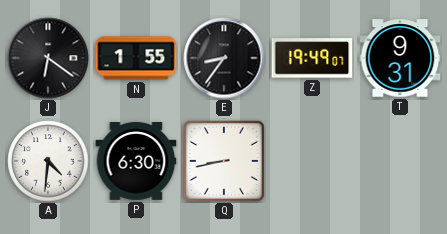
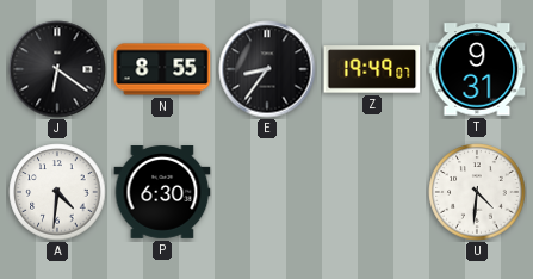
N: 1:55 -> 8:55 (162, 69)
Q: 8:43 -> none (224, 161)
U: none -> 4:31 (477, 192)
